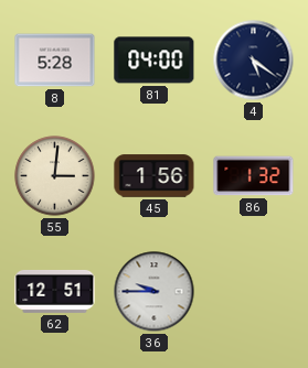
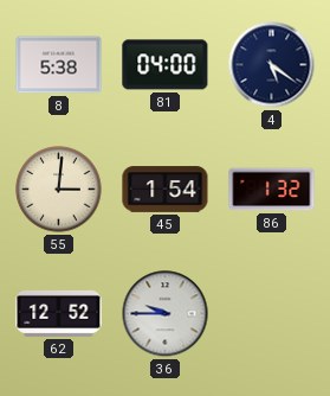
8: 5:28 -> 5:38 (59, 65)
45: 1:56 -> 1:54 (166, 190)
62: 12:51 -> 12:52 (59, 313)
